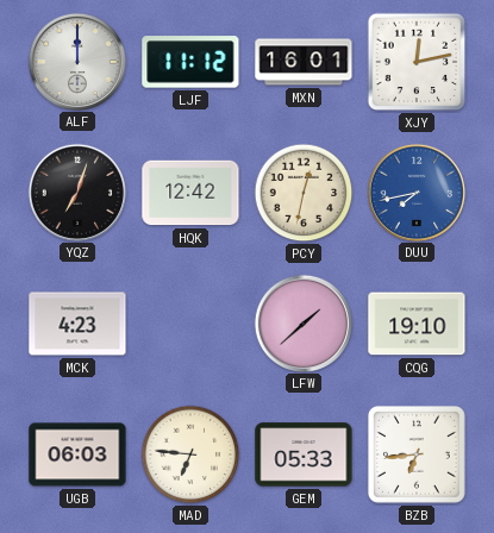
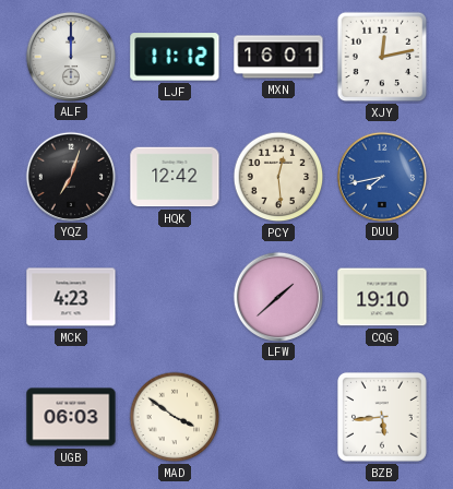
PCY: 12:32 -> 12:29 (278, 177)
MAD: 6:46 -> 3:51 (175, 417)
GEM: 05:33 -> none (304, 454)
BZB: 6:44 -> 5:44 (382, 417)
